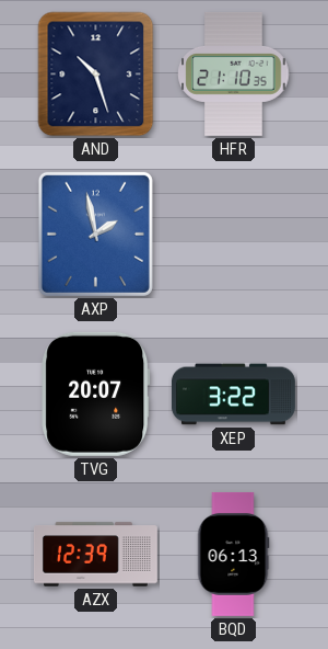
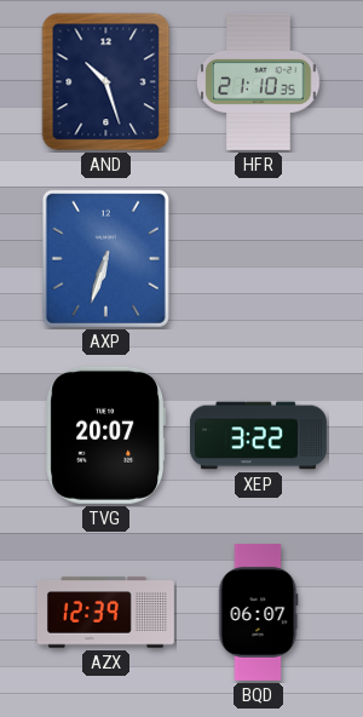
AXP: 1:58 -> 6:33 (105, 258)
BQD: 06:13 -> 06:07 (258, 612)
